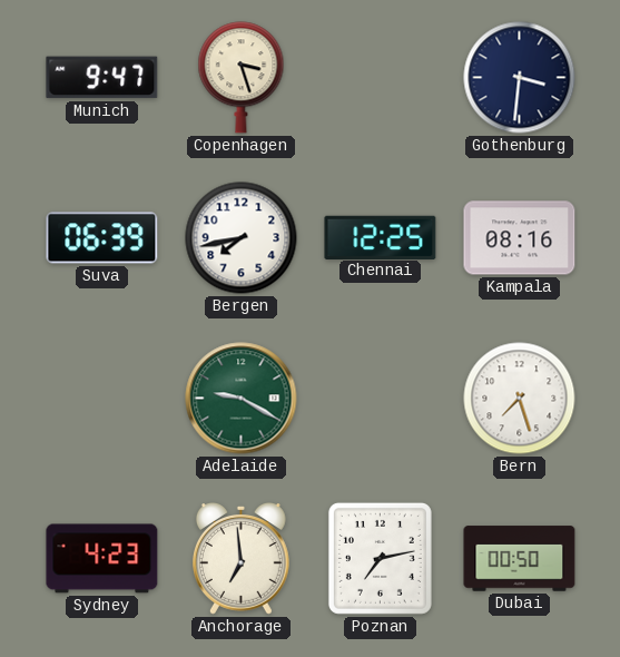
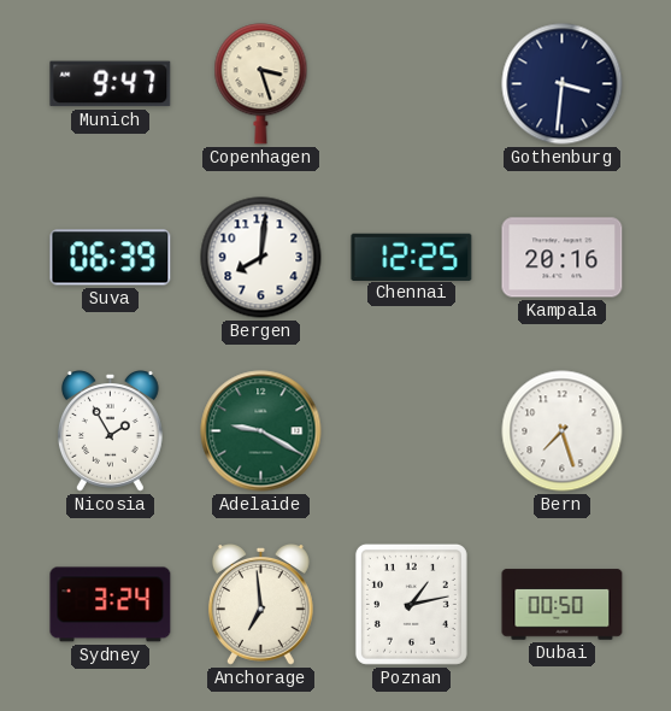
Bergen: 7:43 -> 8:01 (261, 258)
Kampala: 08:16 -> 20:16 (563, 258)
Nicosia: none -> 1:55 (110, 431)
Sydney: 4:23 -> 3:24 (111, 605)
Poznan: 7:13 -> 1:13 (411, 604)
